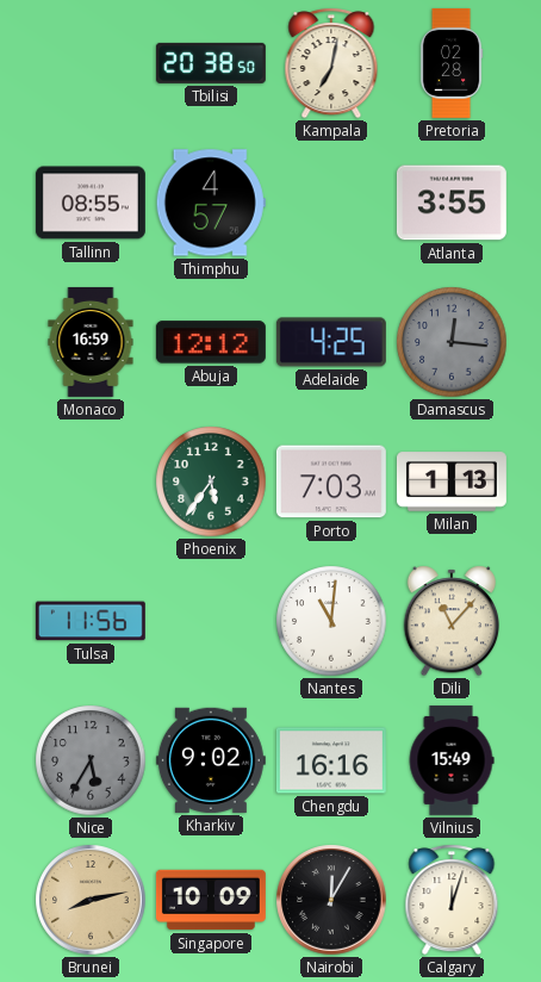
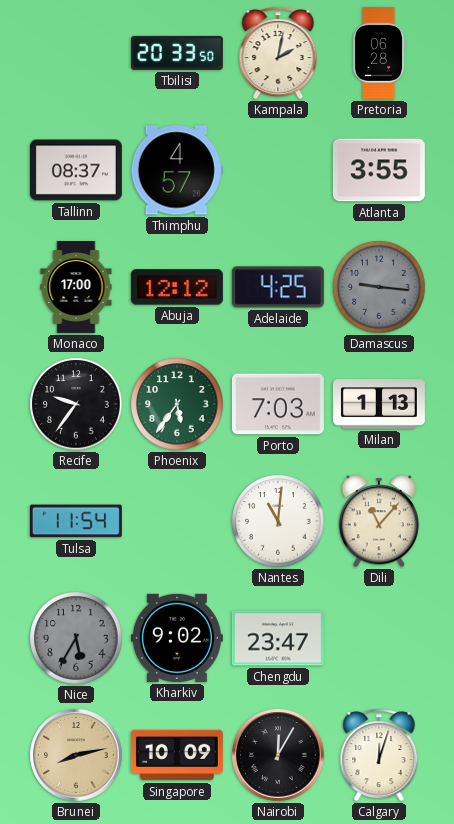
Tbilisi: 20:38 -> 20:33 (177, 53)
Kampala: 7:02 -> 2:02 (278, 53)
Pretoria: 02:28 -> 06:28 (379, 53)
Tallinn: 08:55 -> 08:37 (76, 170)
Monaco: 16:59 -> 17:00 (76, 287)
Damascus: 12:16 -> 9:16 (379, 287)
Recife: none -> 9:36 (76, 404)
Tulsa: 11:56 -> 11:54 (76, 521)
Chengdu: 16:16 -> 23:47 (278, 638)
Vilnius: 15:49 -> none (452, 760)
